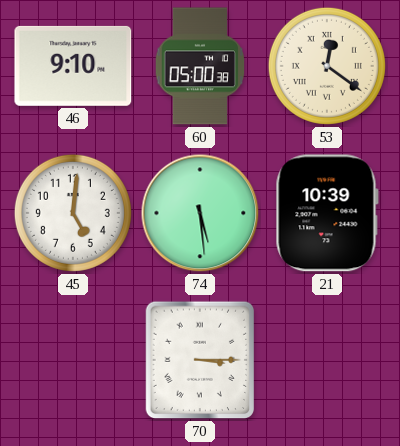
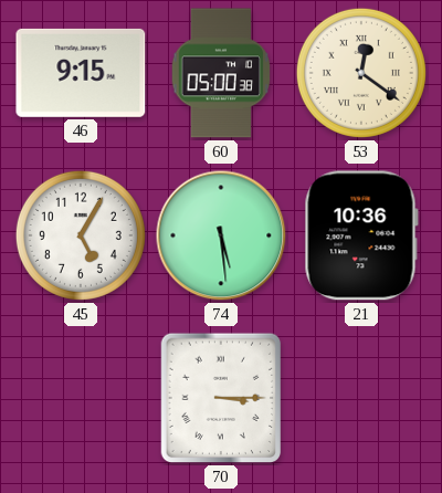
46: 9:10 -> 9:15 (81, 73)
45: 5:01 -> 5:05 (81, 235)
21: 10:39 -> 10:36 (361, 235)
